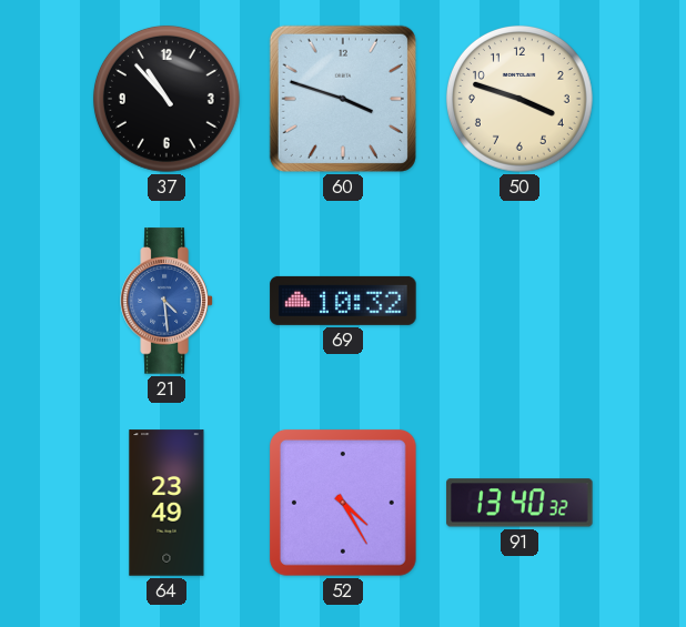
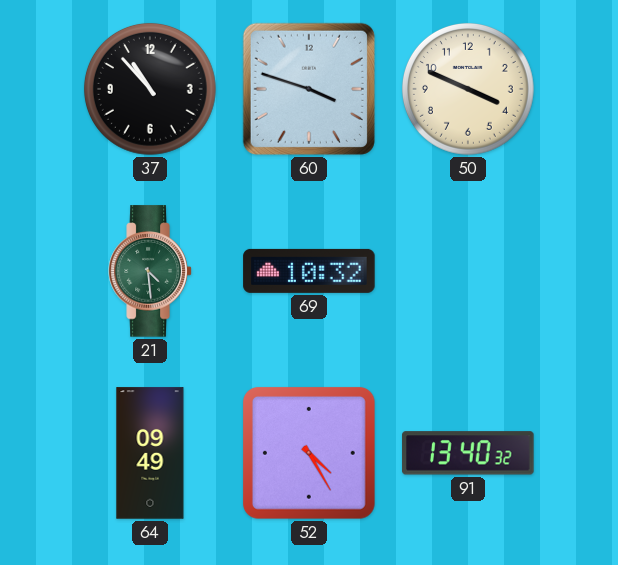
50: 3:48 -> 3:49 (468, 89)
21 dial: blue -> green (150, 271)
64: 23:49 -> 09:49 (150, 453)
